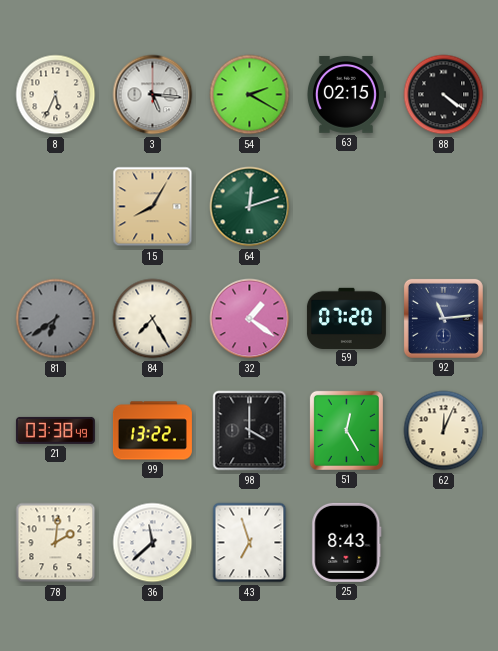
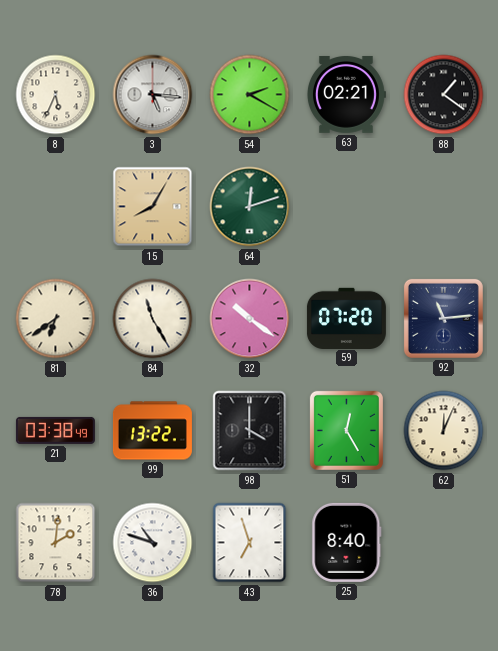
63: 02:15 -> 02:21 (346, 95)
88: 4:21 -> 1:21 (444, 95)
81 dial: grey -> cream (56, 319)
84: 7:25 -> 11:25 (153, 319)
32: 1:21 -> 10:21 (250, 319)
36: 11:38 -> 10:48 (153, 543)
25: 8:43 -> 8:40 (347, 542)
